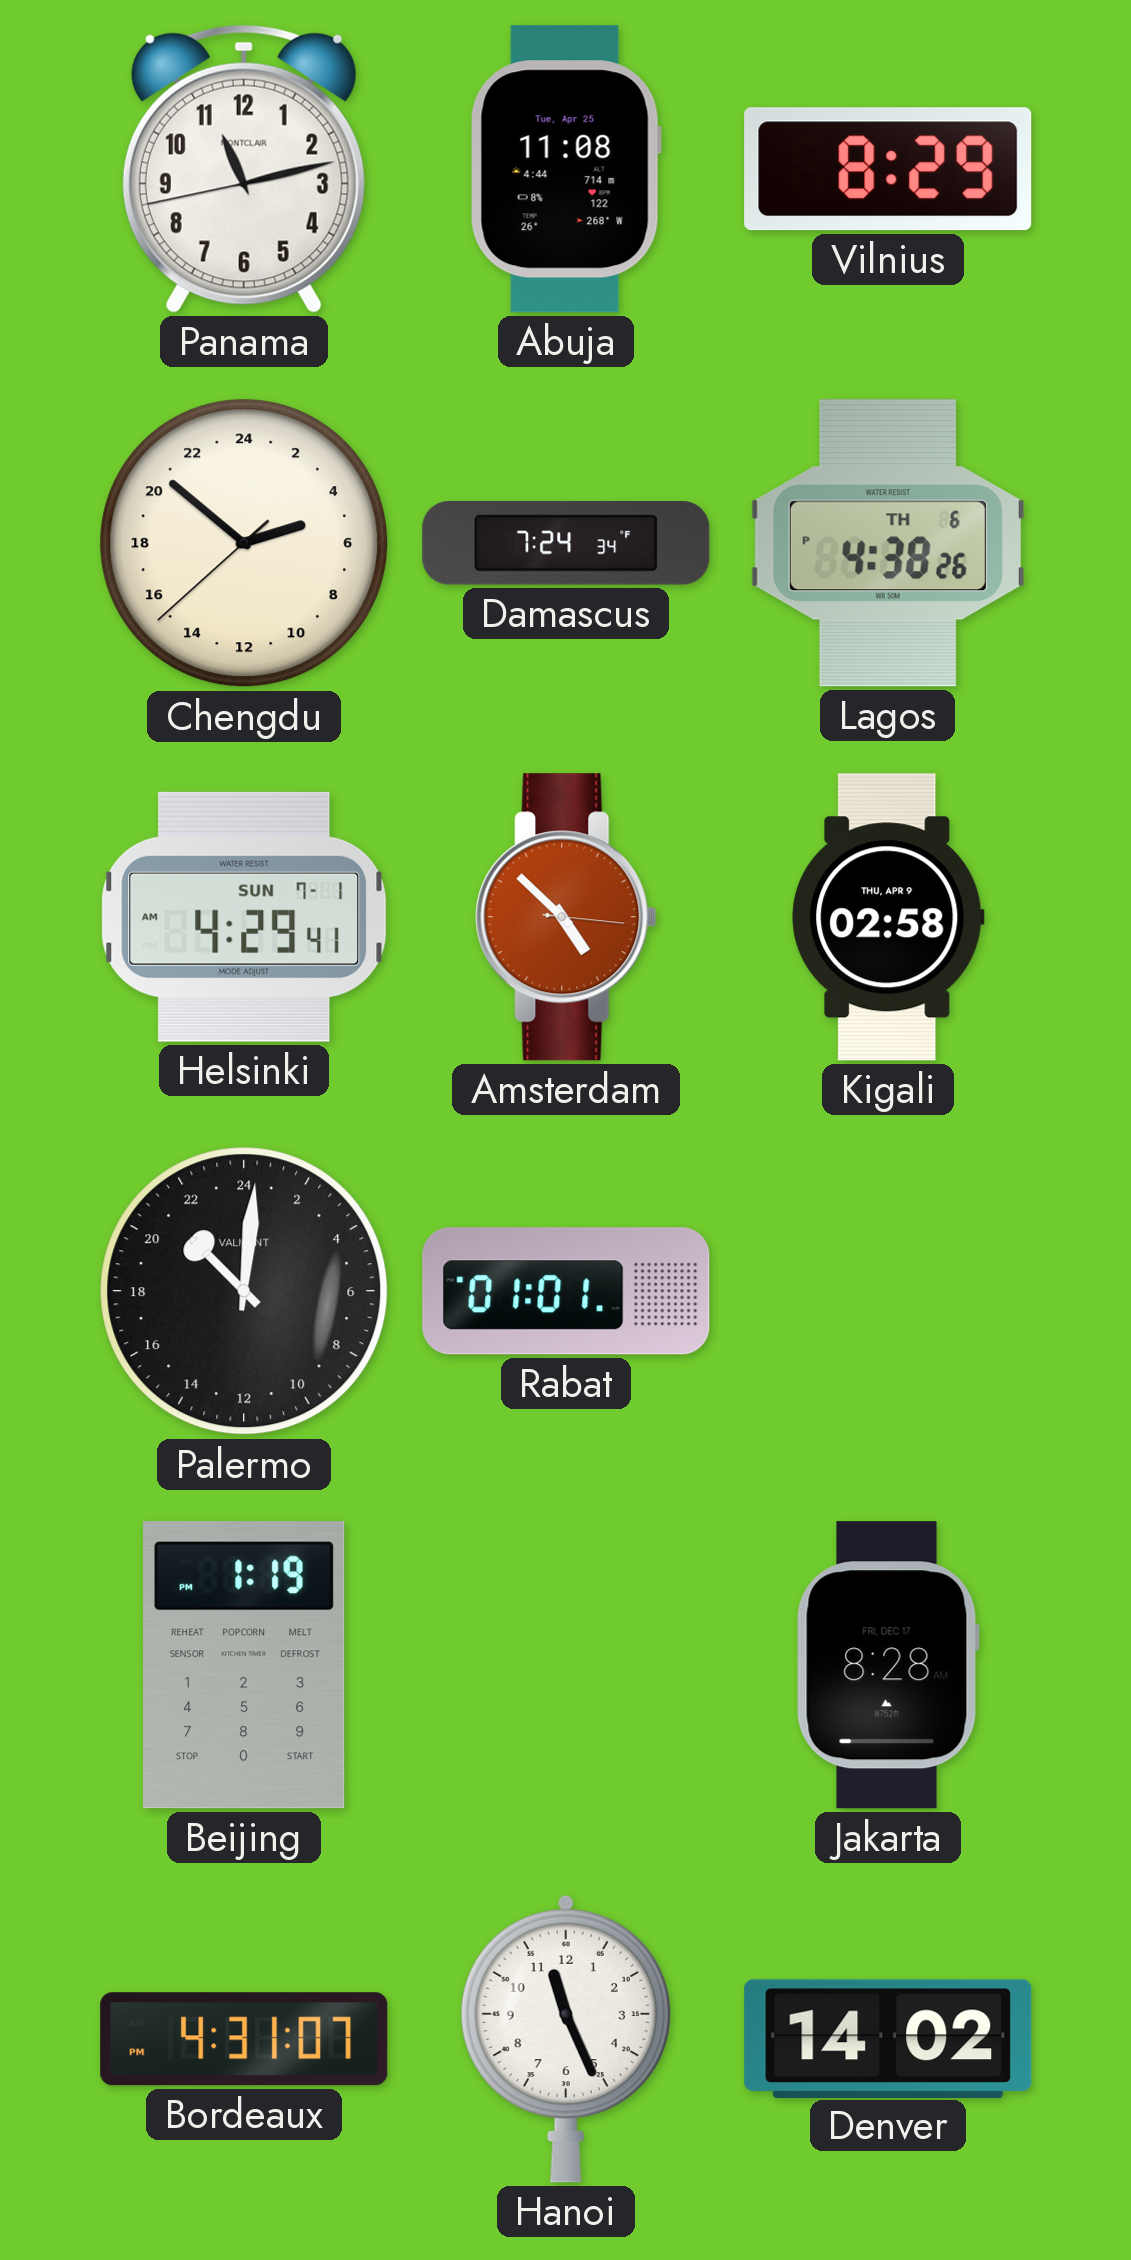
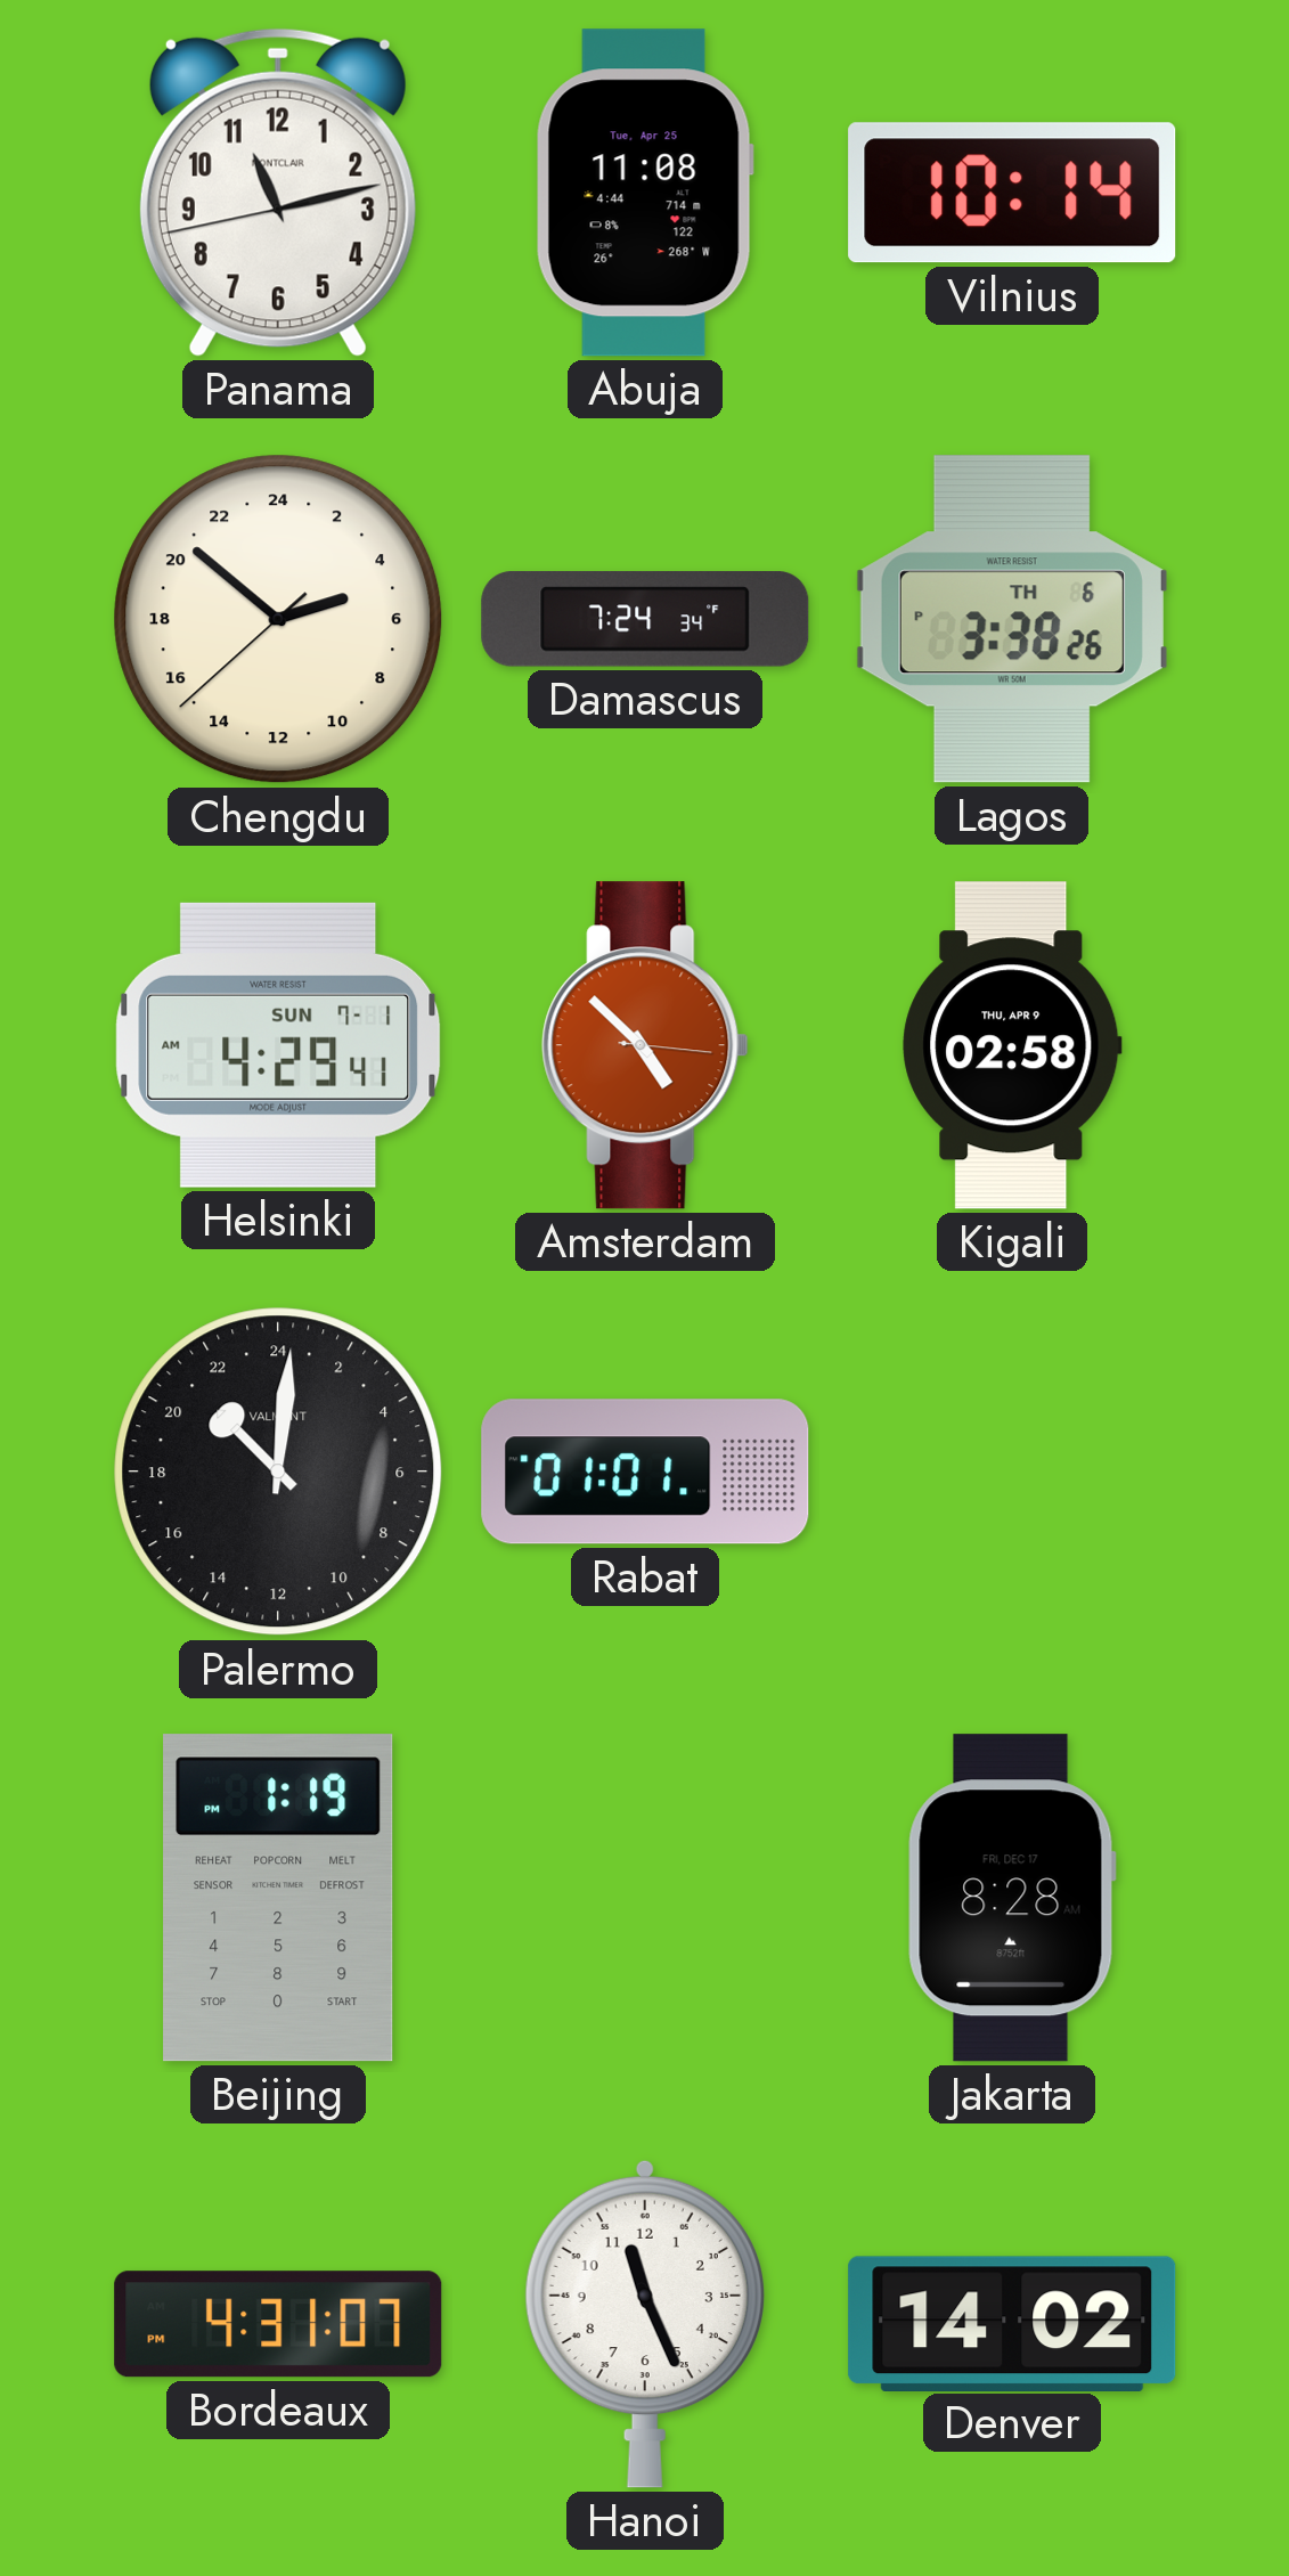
Vilnius: 8:29 -> 10:14 (1012, 193)
Lagos: 4:38 -> 3:38 (1012, 619)
